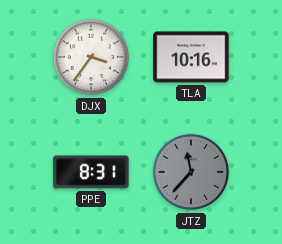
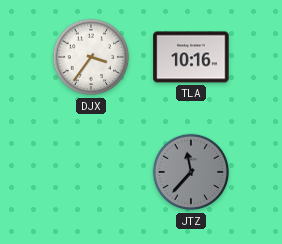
PPE: 8:31 -> none (91, 172)
